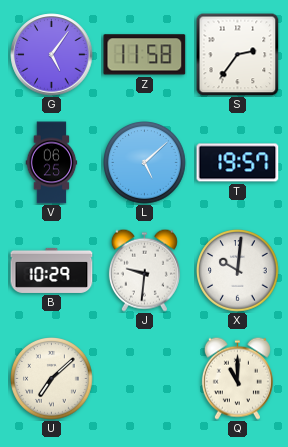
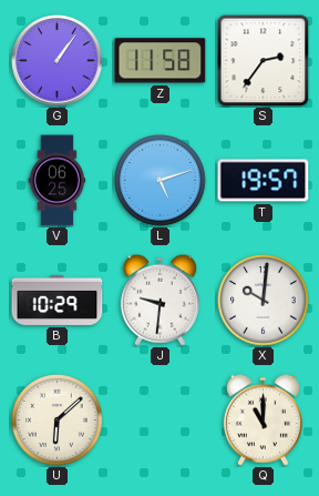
G: 5:06 -> 1:06 (58, 61)
L: 5:08 -> 5:12 (161, 181)
U: 7:08 -> 6:08 (58, 421)
